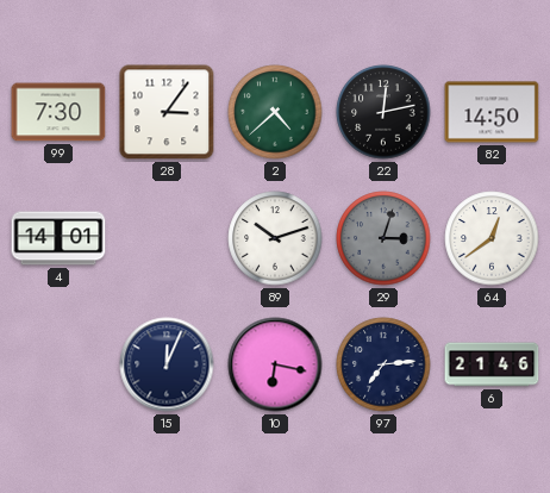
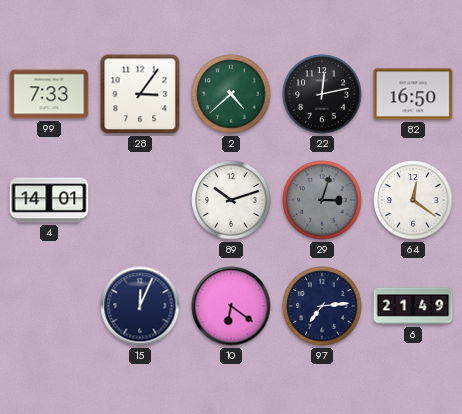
99: 7:30 -> 7:33 (49, 94)
82: 14:50 -> 16:50 (413, 94)
64: 12:39 -> 12:21 (413, 200)
10: 6:17 -> 6:21 (231, 306)
6: 21:46 -> 21:49 (413, 306)
